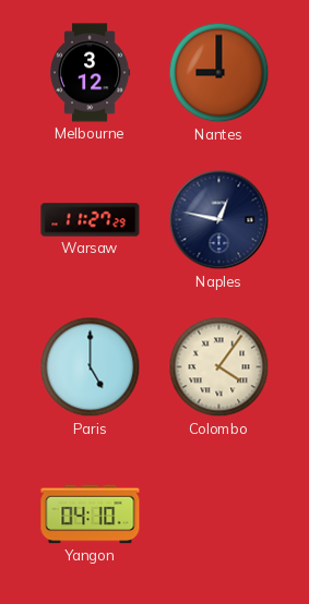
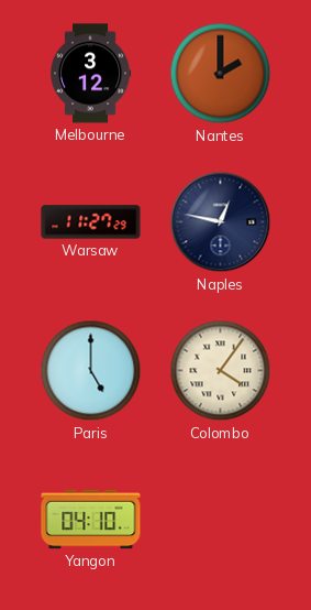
Nantes: 9:00 -> 2:00 (221, 74)
